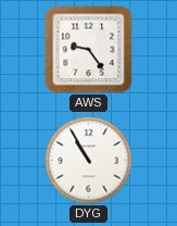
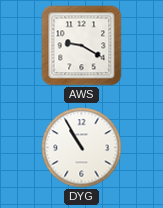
AWS: 9:24 -> 9:20 (82, 46)
